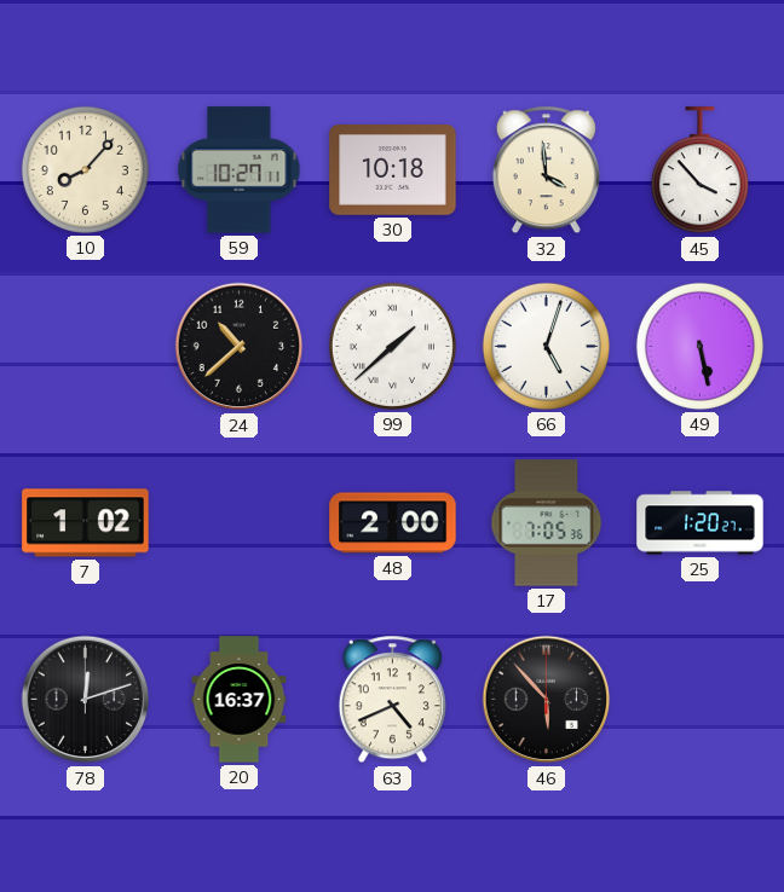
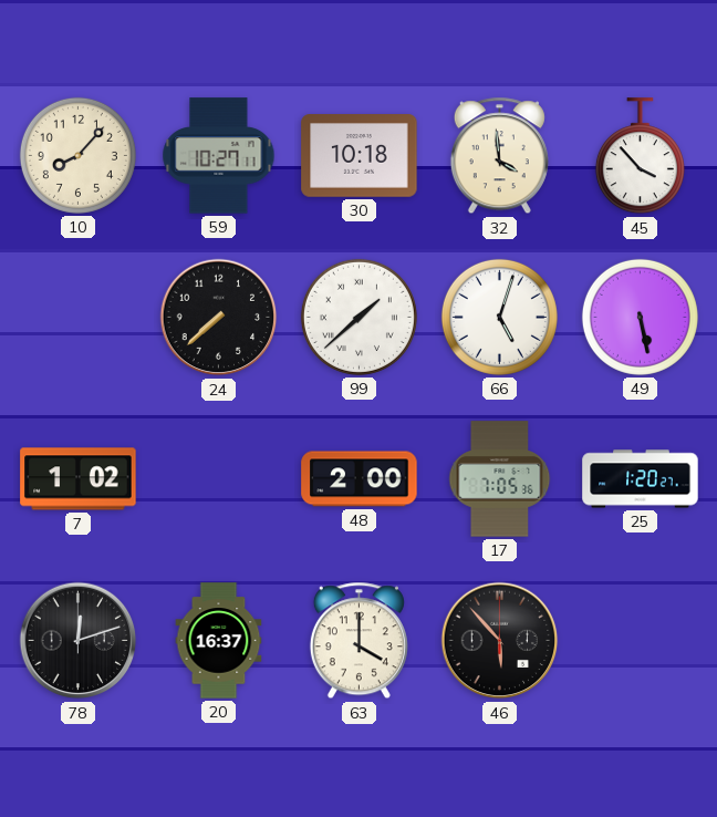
24: 10:38 -> 7:38 (219, 318)
63: 4:41 -> 4:00 (358, 641)
